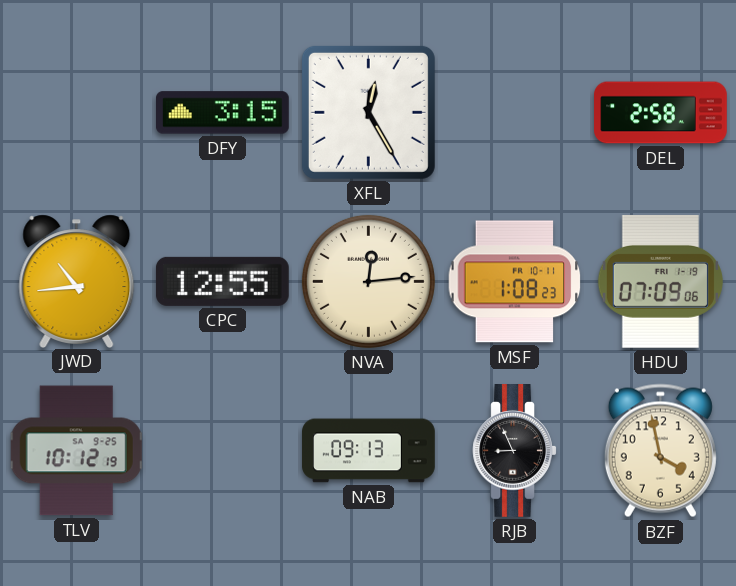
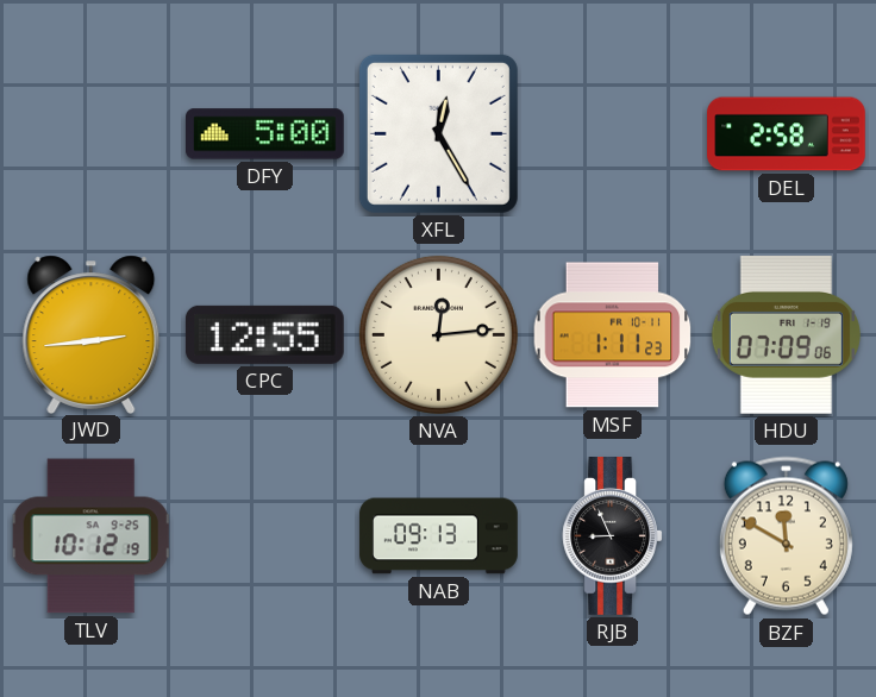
DFY: 3:15 -> 5:00 (265, 134)
JWD: 10:44 -> 2:44 (92, 334)
MSF: 1:08 -> 1:11 (613, 335)
BZF: 3:58 -> 11:50 (786, 536)
